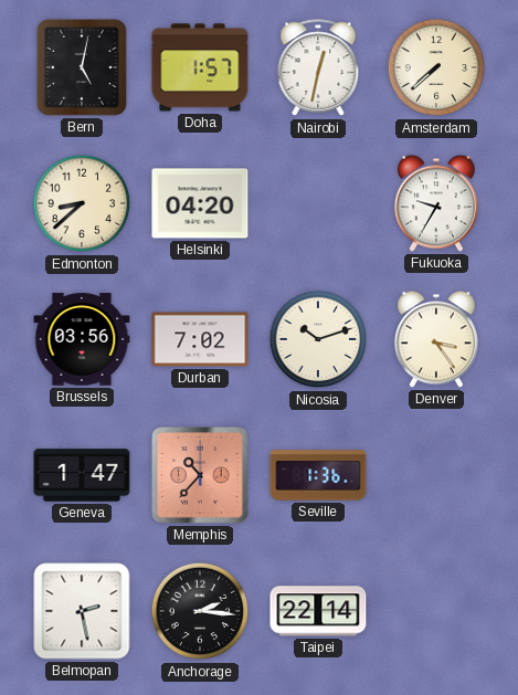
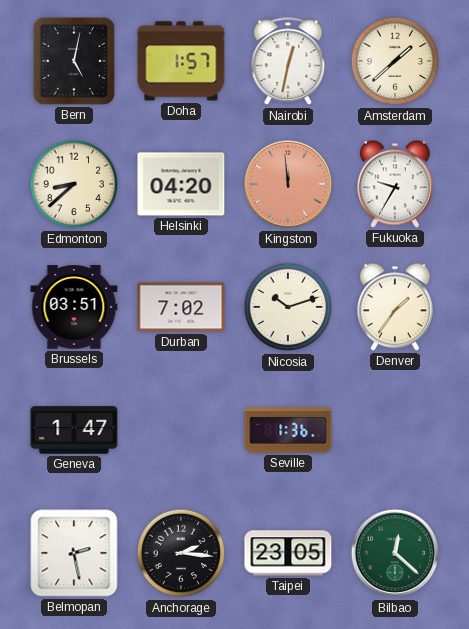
Amsterdam: 7:38 -> 1:38 (395, 61)
Kingston: none -> 11:59 (288, 184)
Brussels: 03:56 -> 03:51 (74, 307)
Denver: 3:24 -> 1:36 (395, 307)
Memphis: 10:37 -> none (201, 476)
Taipei: 22:14 -> 23:05 (288, 553)
Bilbao: none -> 12:22 (395, 553)
